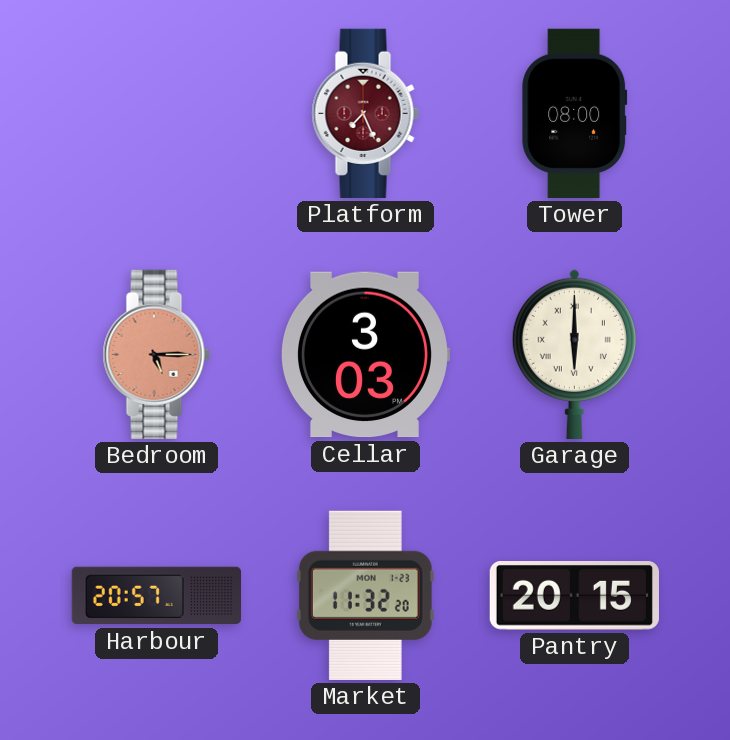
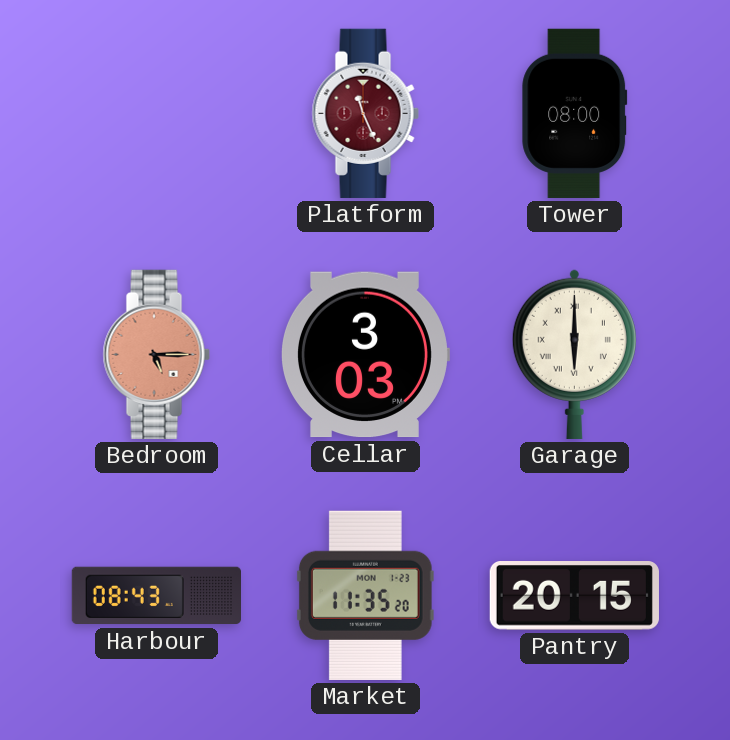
Platform: 7:26 -> 11:26 (365, 113)
Harbour: 20:57 -> 08:43 (156, 596)
Market: 11:32 -> 11:35 (365, 595)
